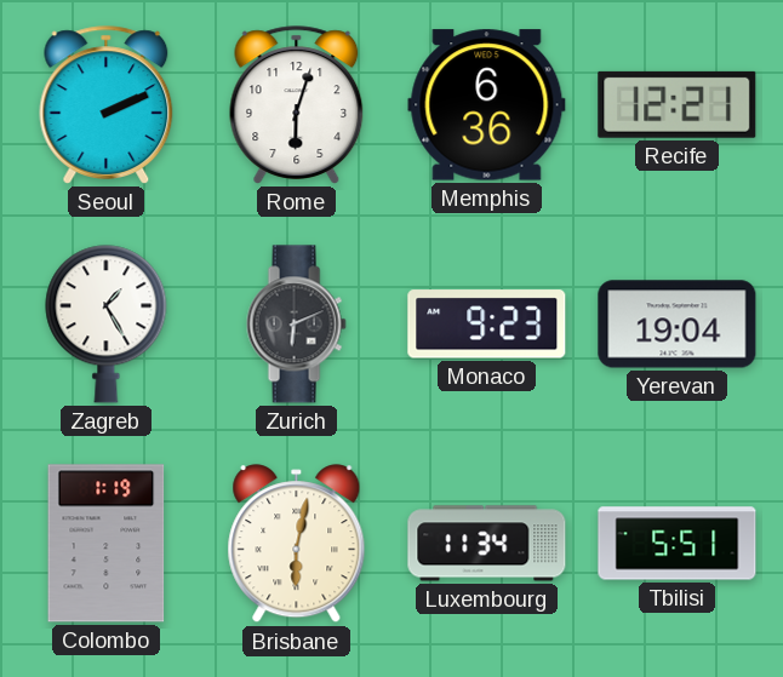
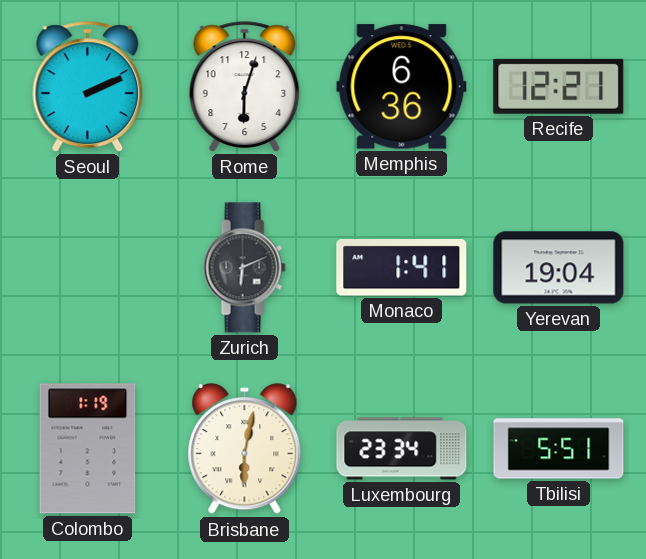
Zagreb: 1:25 -> none (107, 325)
Monaco: 9:23 -> 1:41 (402, 268)
Luxembourg: 11:34 -> 23:34 (402, 449)
